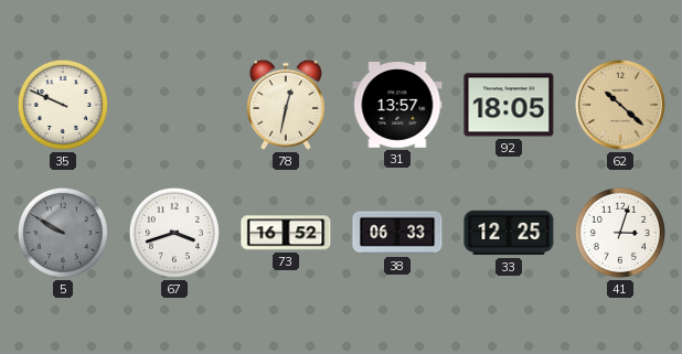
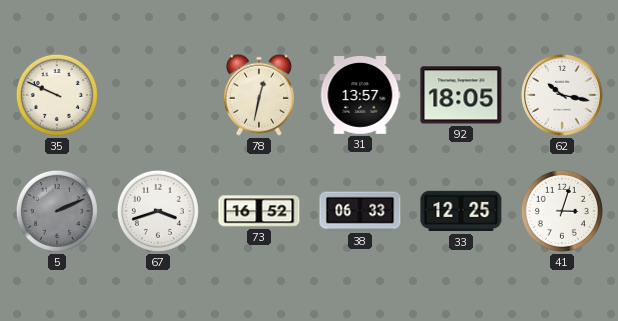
62: 10:22 -> 10:17 (563, 96)
62 dial: champagne -> white (563, 96)
5: 9:50 -> 2:11 (57, 211)
